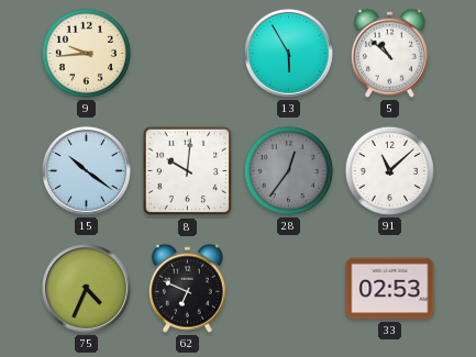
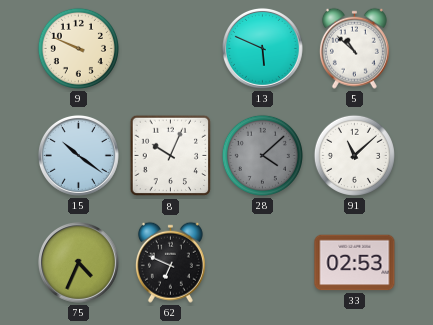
9: 9:44 -> 9:49 (78, 48)
13: 5:55 -> 5:49 (262, 48)
8: 10:01 -> 10:04 (171, 156)
28: 12:36 -> 4:08 (262, 155)
